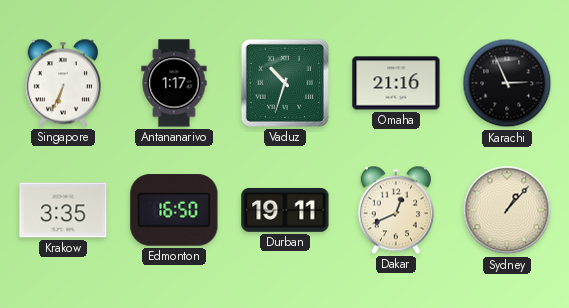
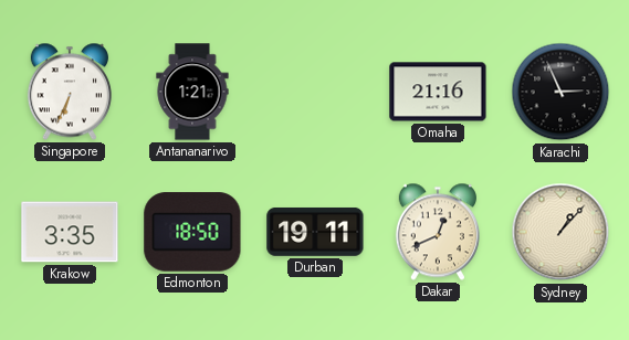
Antananarivo: 1:17 -> 1:21 (192, 92)
Vaduz: 10:33 -> none (285, 83)
Edmonton: 16:50 -> 18:50 (192, 232)
